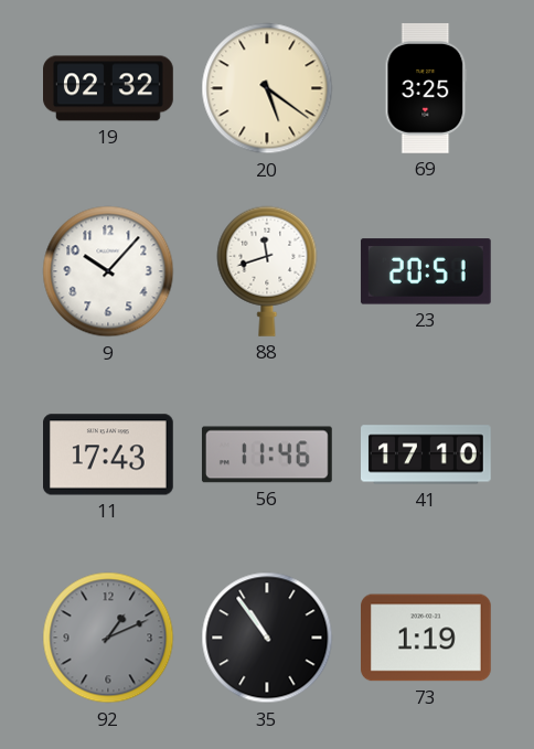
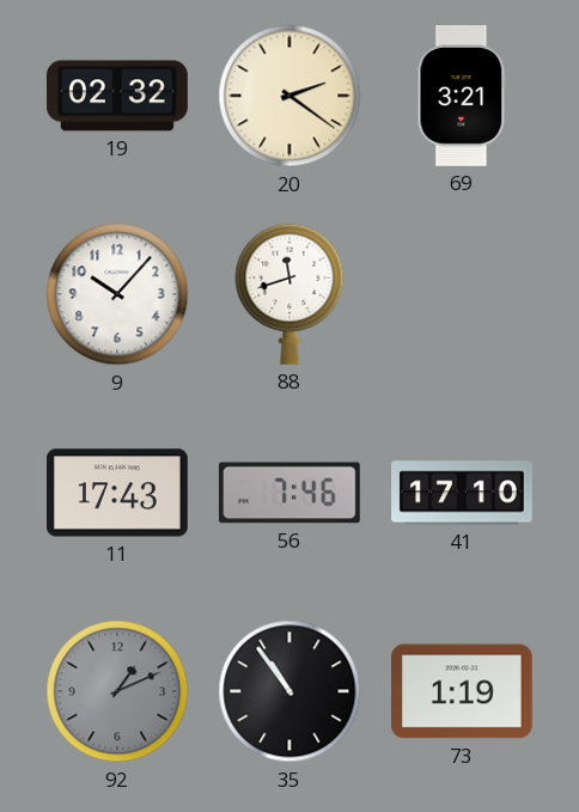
20: 5:21 -> 2:21 (289, 96)
69: 3:25 -> 3:21 (462, 97)
23: 20:51 -> none (426, 271)
56: 11:46 -> 7:46 (289, 493)
